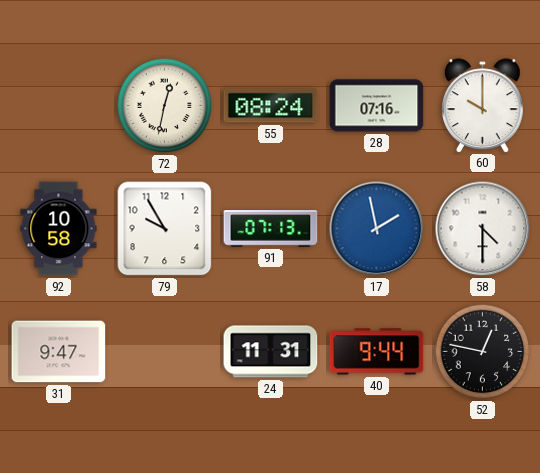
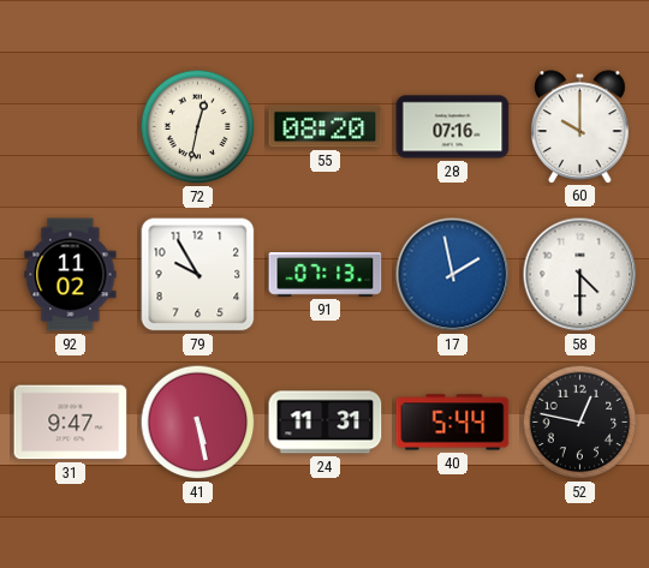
55: 08:24 -> 08:20 (326, 127)
92: 10:58 -> 11:02 (71, 275)
41: none -> 5:28 (198, 423)
40: 9:44 -> 5:44 (453, 423)
